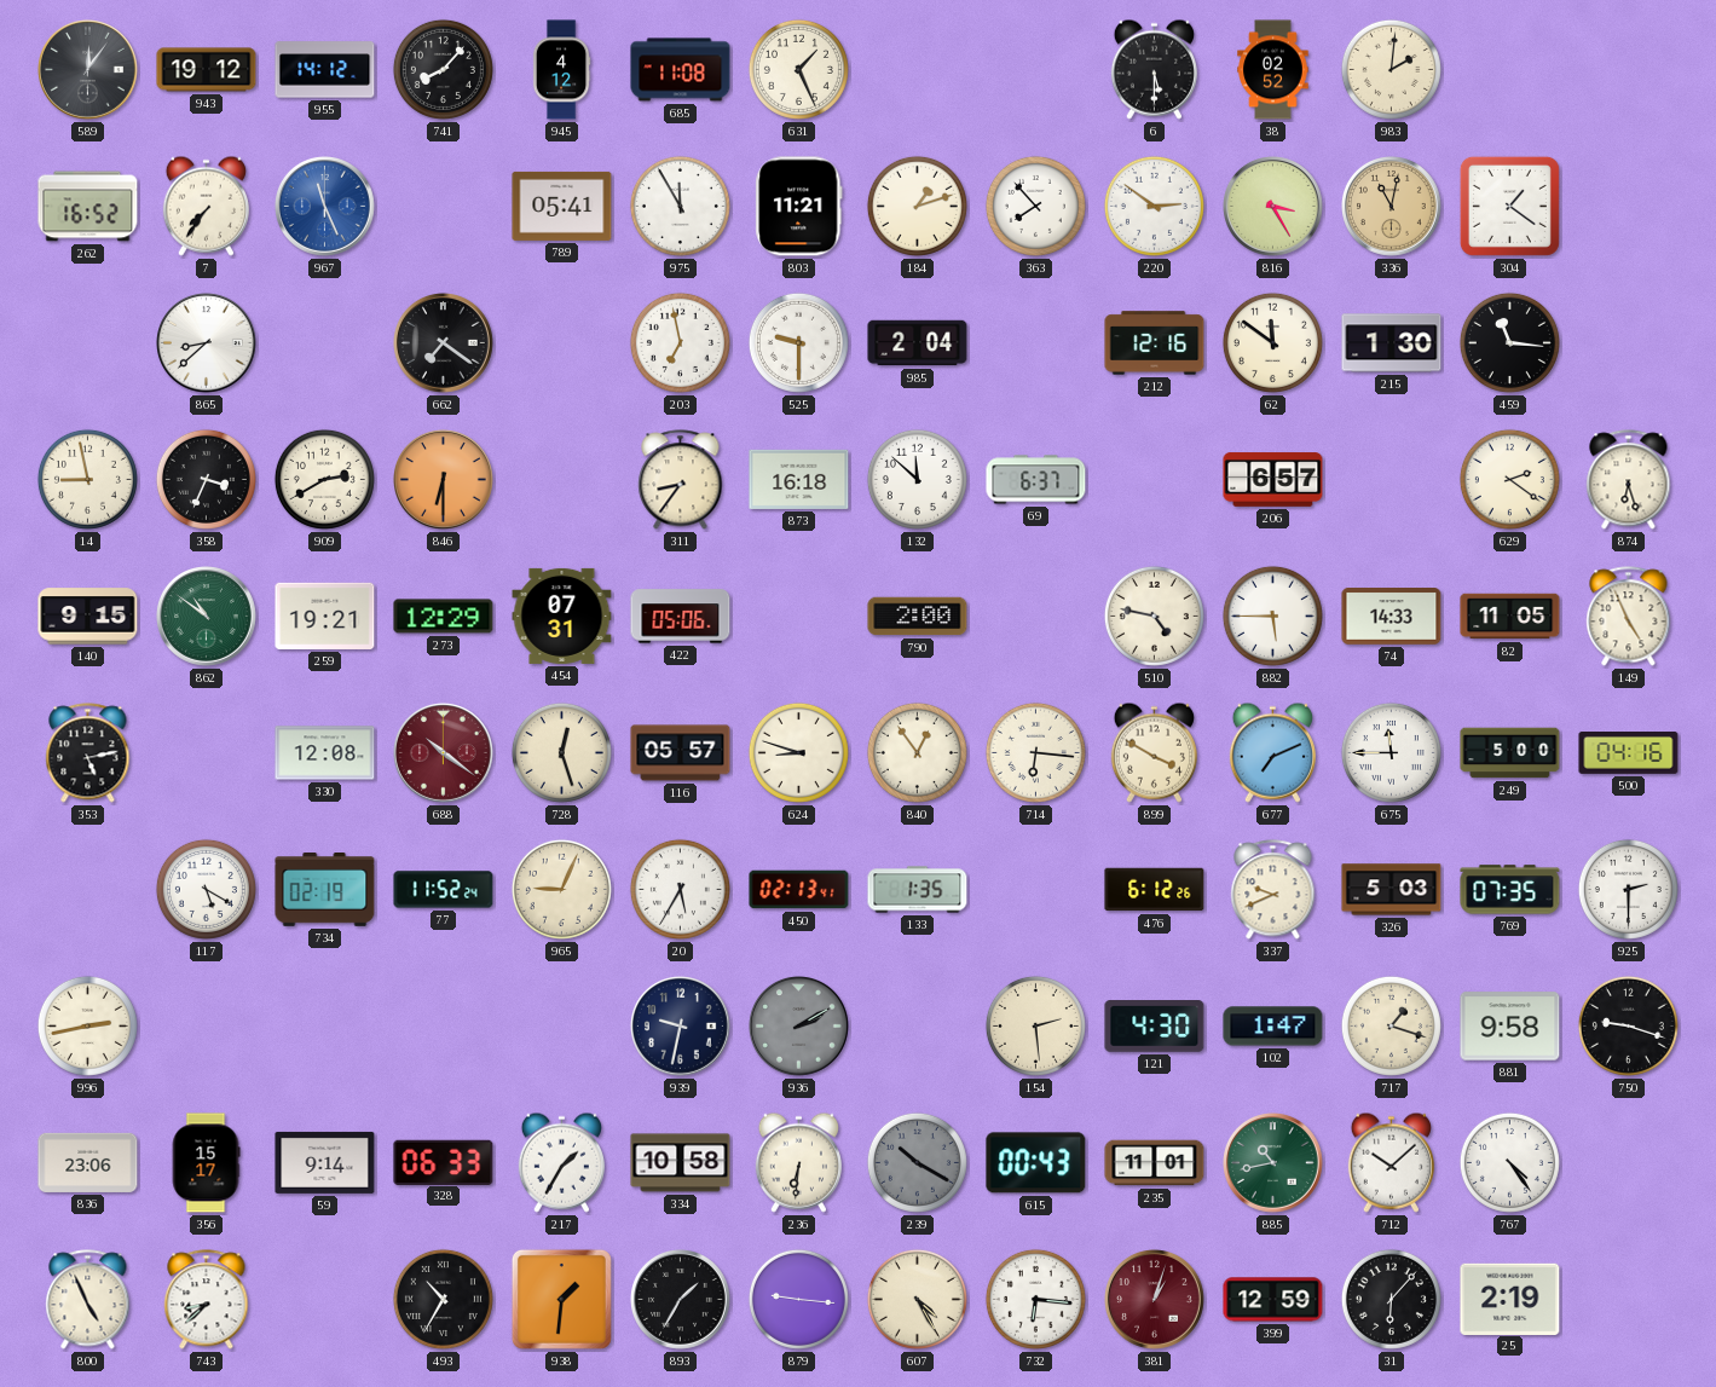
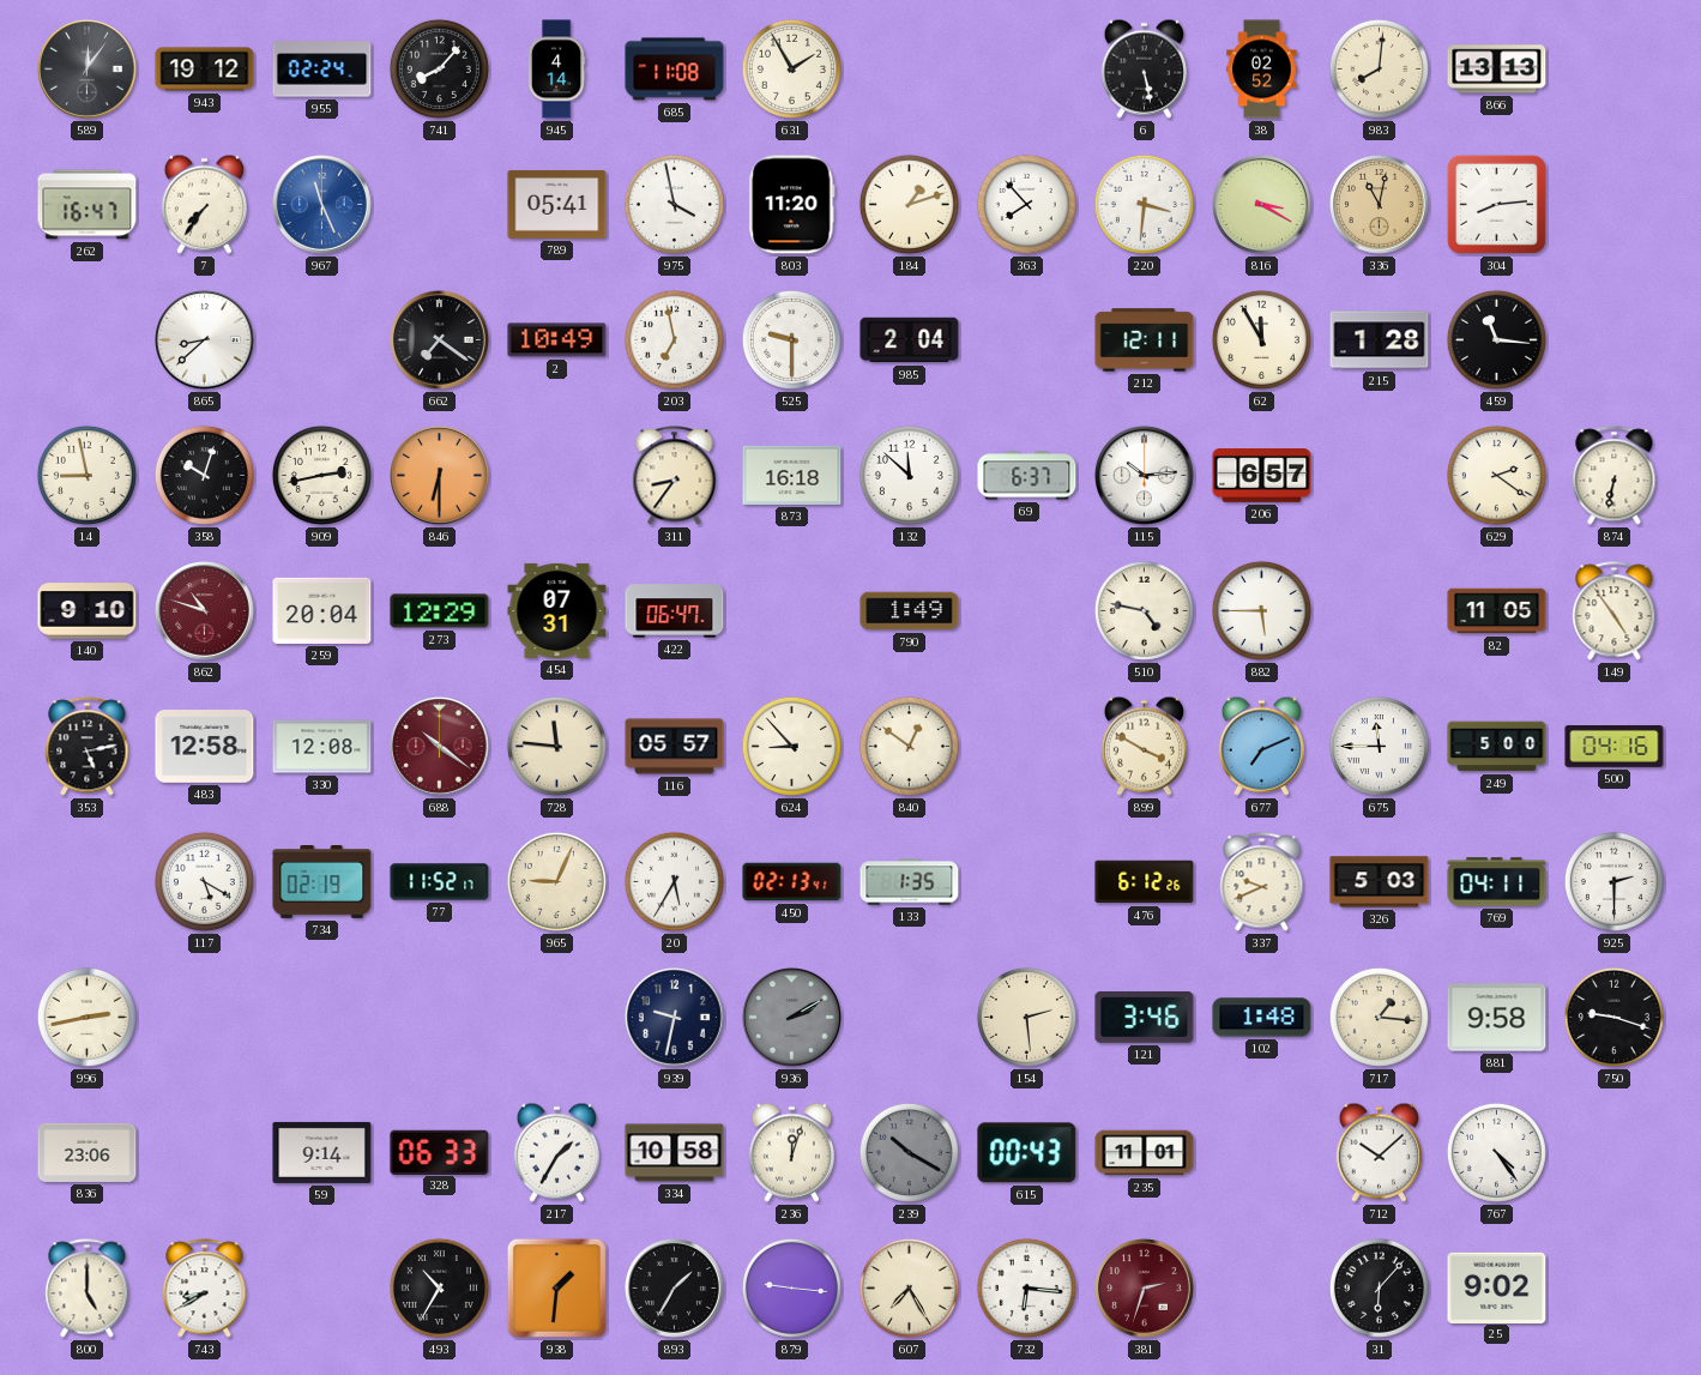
955: 14:12 -> 02:24 (322, 70)
945: 4:12 -> 4:14 (556, 70)
631: 1:26 -> 1:55 (791, 68)
6: 5:30 -> 5:28 (1144, 68)
983: 2:01 -> 8:01 (1379, 68)
866: none -> 13:13 (1497, 70)
262: 16:52 -> 16:47 (88, 205)
975: 11:55 -> 3:58 (674, 204)
803: 11:21 -> 11:20 (792, 205)
220: 2:51 -> 3:31 (1144, 204)
816: 3:25 -> 3:20 (1262, 205)
304: 1:21 -> 8:14 (1496, 204)
2: none -> 10:49 (557, 340)
212: 12:16 -> 12:11 (1145, 340)
62: 11:51 -> 11:55 (1261, 339)
215: 1:30 -> 1:28 (1380, 340)
358: 3:34 -> 10:03 (204, 475)
909: 2:40 -> 2:43 (321, 475)
115: none -> 10:14 (1145, 476)
874: 6:27 -> 6:32 (1615, 476)
140: 9:15 -> 9:10 (88, 611)
862: 10:51 -> 10:48 (205, 611)
862 dial: green -> burgundy (205, 611)
259: 19:21 -> 20:04 (322, 610)
422: 05:06 -> 06:47 (675, 611)
790: 2:00 -> 1:49 (910, 611)
74: 14:33 -> none (1392, 617)
149: 4:56 -> 4:54 (1615, 611)
483: none -> 12:58 (205, 747)
728: 12:27 -> 11:46 (556, 746)
624: 8:48 -> 8:53 (791, 746)
840: 12:54 -> 12:51 (909, 746)
714: 6:16 -> none (1035, 752)
77: 11:52:24 -> 11:52:17 (440, 882)
769: 07:35 -> 04:11 (1497, 882)
121: 4:30 -> 3:46 (1145, 1018)
102: 1:47 -> 1:48 (1262, 1018)
717: 1:18 -> 1:16 (1379, 1017)
356: 15:17 -> none (206, 1163)
236: 6:31 -> 12:03 (791, 1152)
885: 10:43 -> none (1273, 1163)
800: 4:56 -> 5:00 (88, 1289)
743: 8:38 -> 8:40 (205, 1289)
607: 4:25 -> 7:25 (909, 1287)
381: 1:03 -> 2:33 (1145, 1289)
399: 12:59 -> none (1273, 1300)
25: 2:19 -> 9:02 (1497, 1287)
